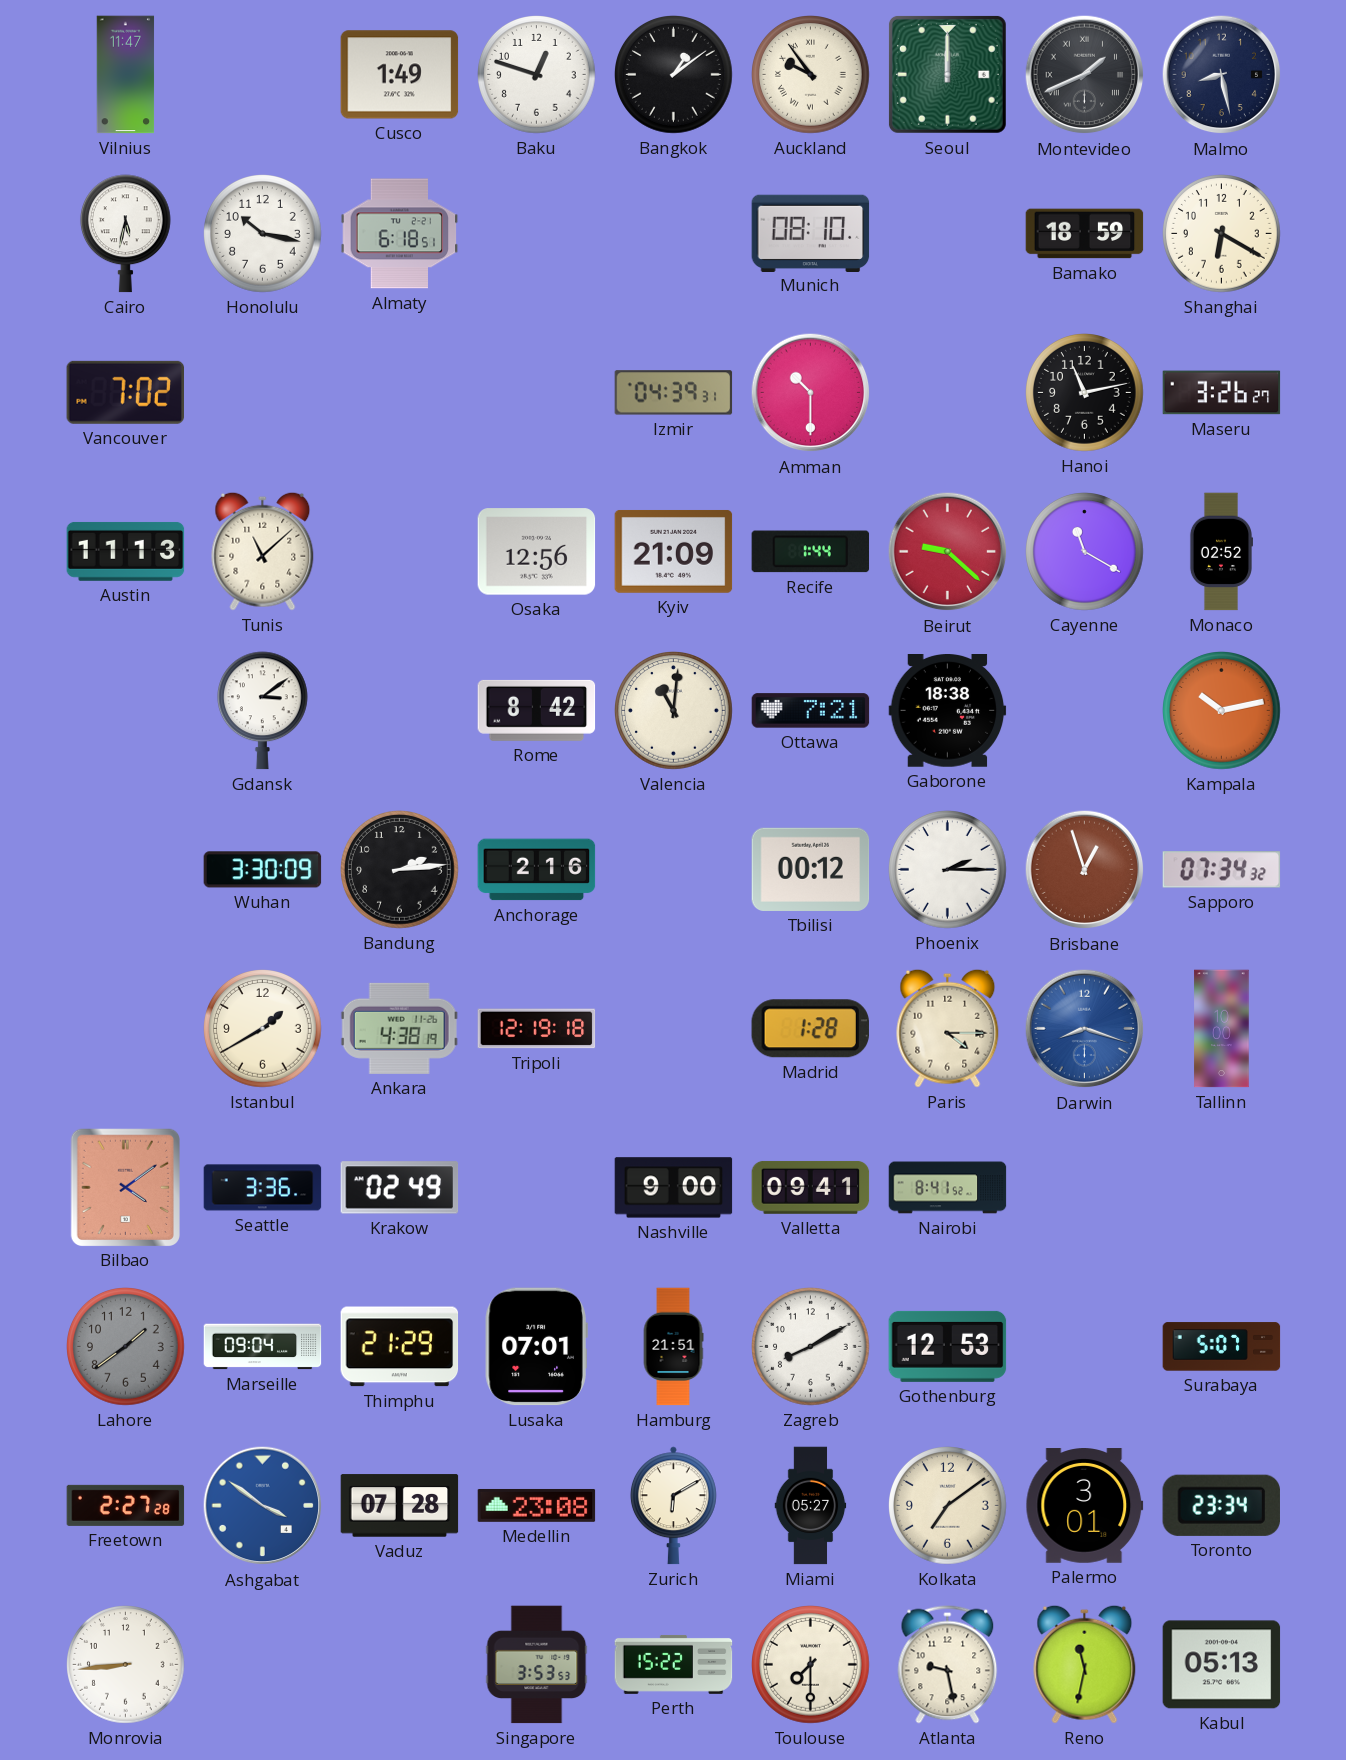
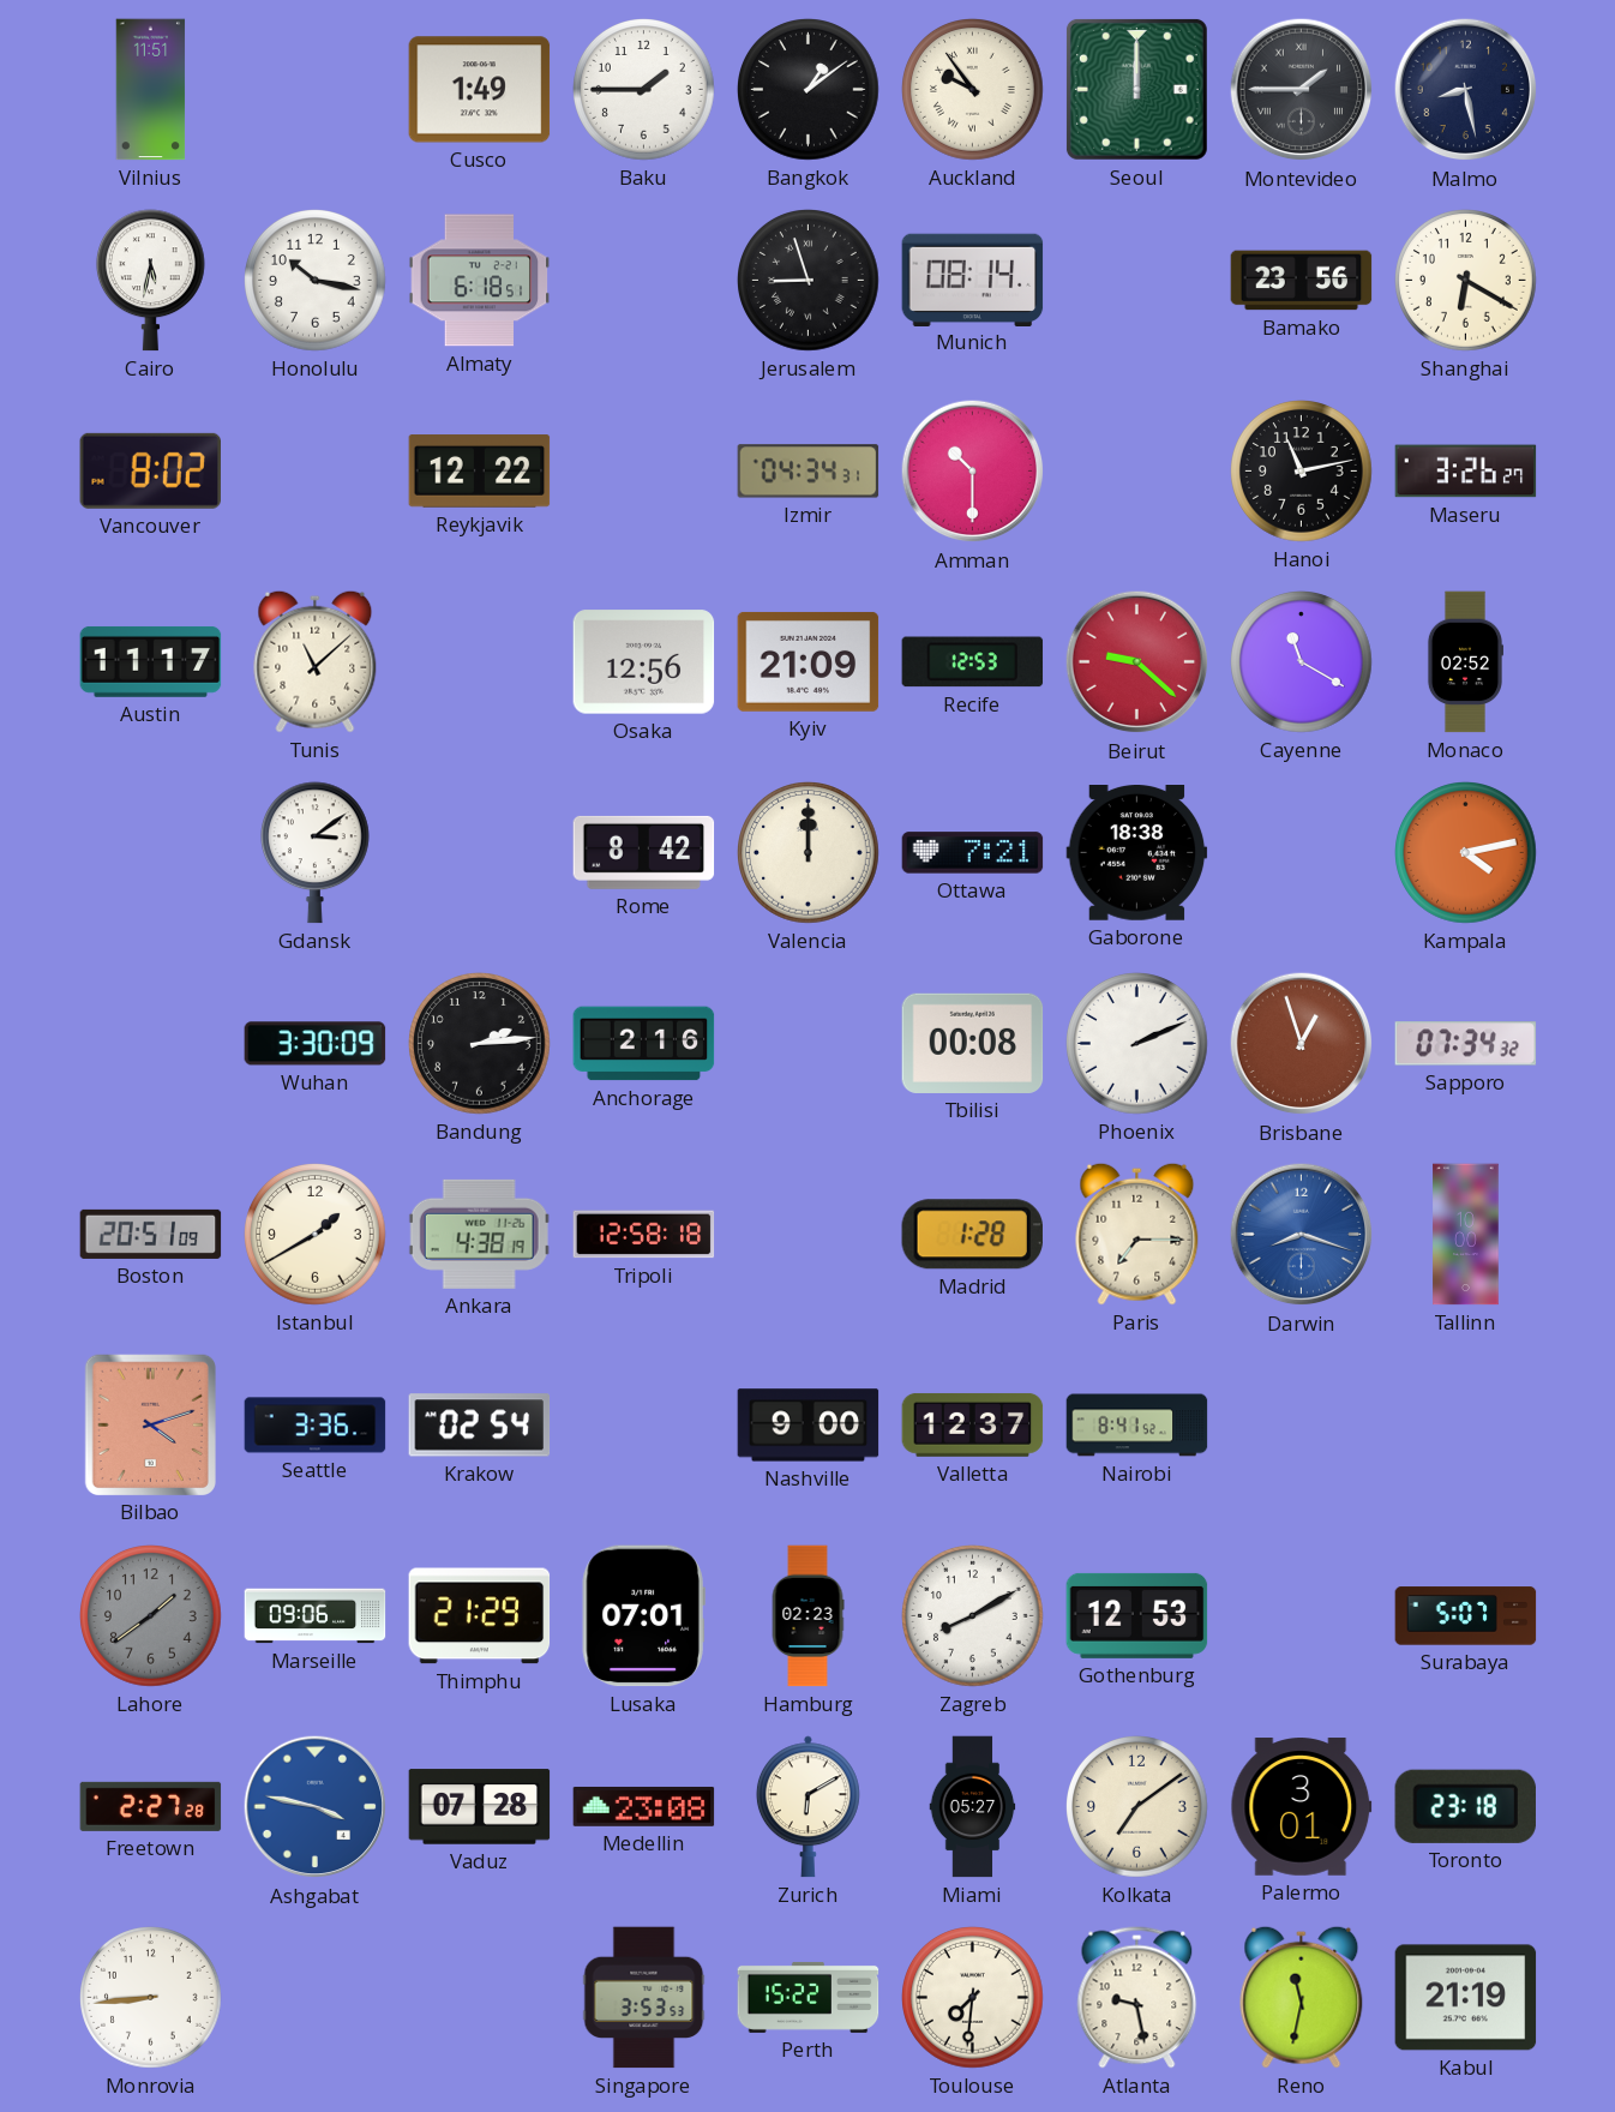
Vilnius: 11:47 -> 11:51 (151, 90)
Baku: 12:48 -> 1:45 (644, 90)
Montevideo: 1:41 -> 1:45 (1302, 90)
Jerusalem: none -> 8:57 (809, 281)
Munich: 08:10 -> 08:14 (973, 280)
Bamako: 18:59 -> 23:56 (1302, 281)
Vancouver: 7:02 -> 8:02 (150, 470)
Reykjavik: none -> 12:22 (480, 472)
Izmir: 04:39 -> 04:34 (809, 472)
Austin: 11:13 -> 11:17 (151, 661)
Recife: 1:44 -> 12:53 (973, 662)
Valencia: 11:01 -> 12:00 (809, 853)
Kampala: 10:13 -> 4:13 (1466, 853)
Tbilisi: 00:12 -> 00:08 (973, 1043)
Phoenix: 2:15 -> 2:11 (1137, 1044)
Boston: none -> 20:51 (151, 1234)
Tripoli: 12:19 -> 12:58 (644, 1235)
Paris: 4:15 -> 7:15 (1137, 1234)
Bilbao: 4:09 -> 4:12 (150, 1424)
Krakow: 02:49 -> 02:54 (480, 1426)
Valletta: 09:41 -> 12:37 (973, 1424)
Marseille: 09:04 -> 09:06 (316, 1616)
Hamburg: 21:51 -> 02:23 (807, 1616)
Ashgabat: 3:51 -> 3:47 (316, 1807)
Toronto: 23:34 -> 23:18 (1465, 1806)
Toulouse: 7:30 -> 7:31 (973, 1998)
Kabul: 05:13 -> 21:19 (1466, 1998)
